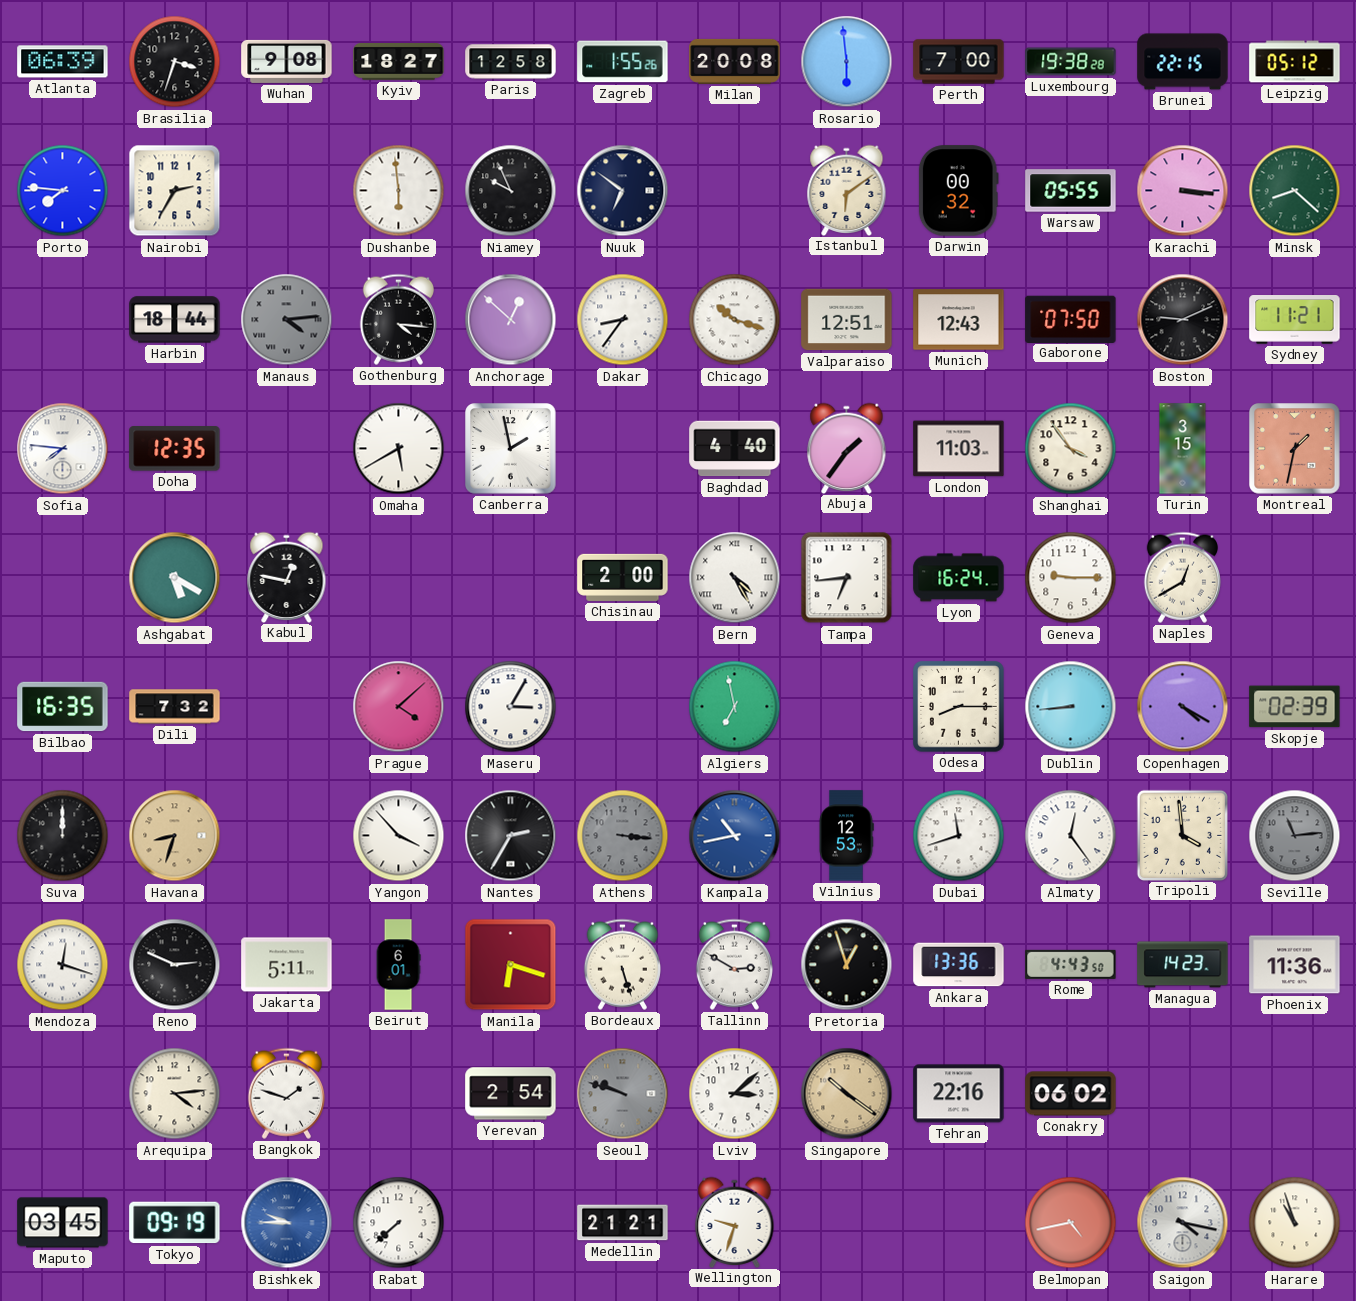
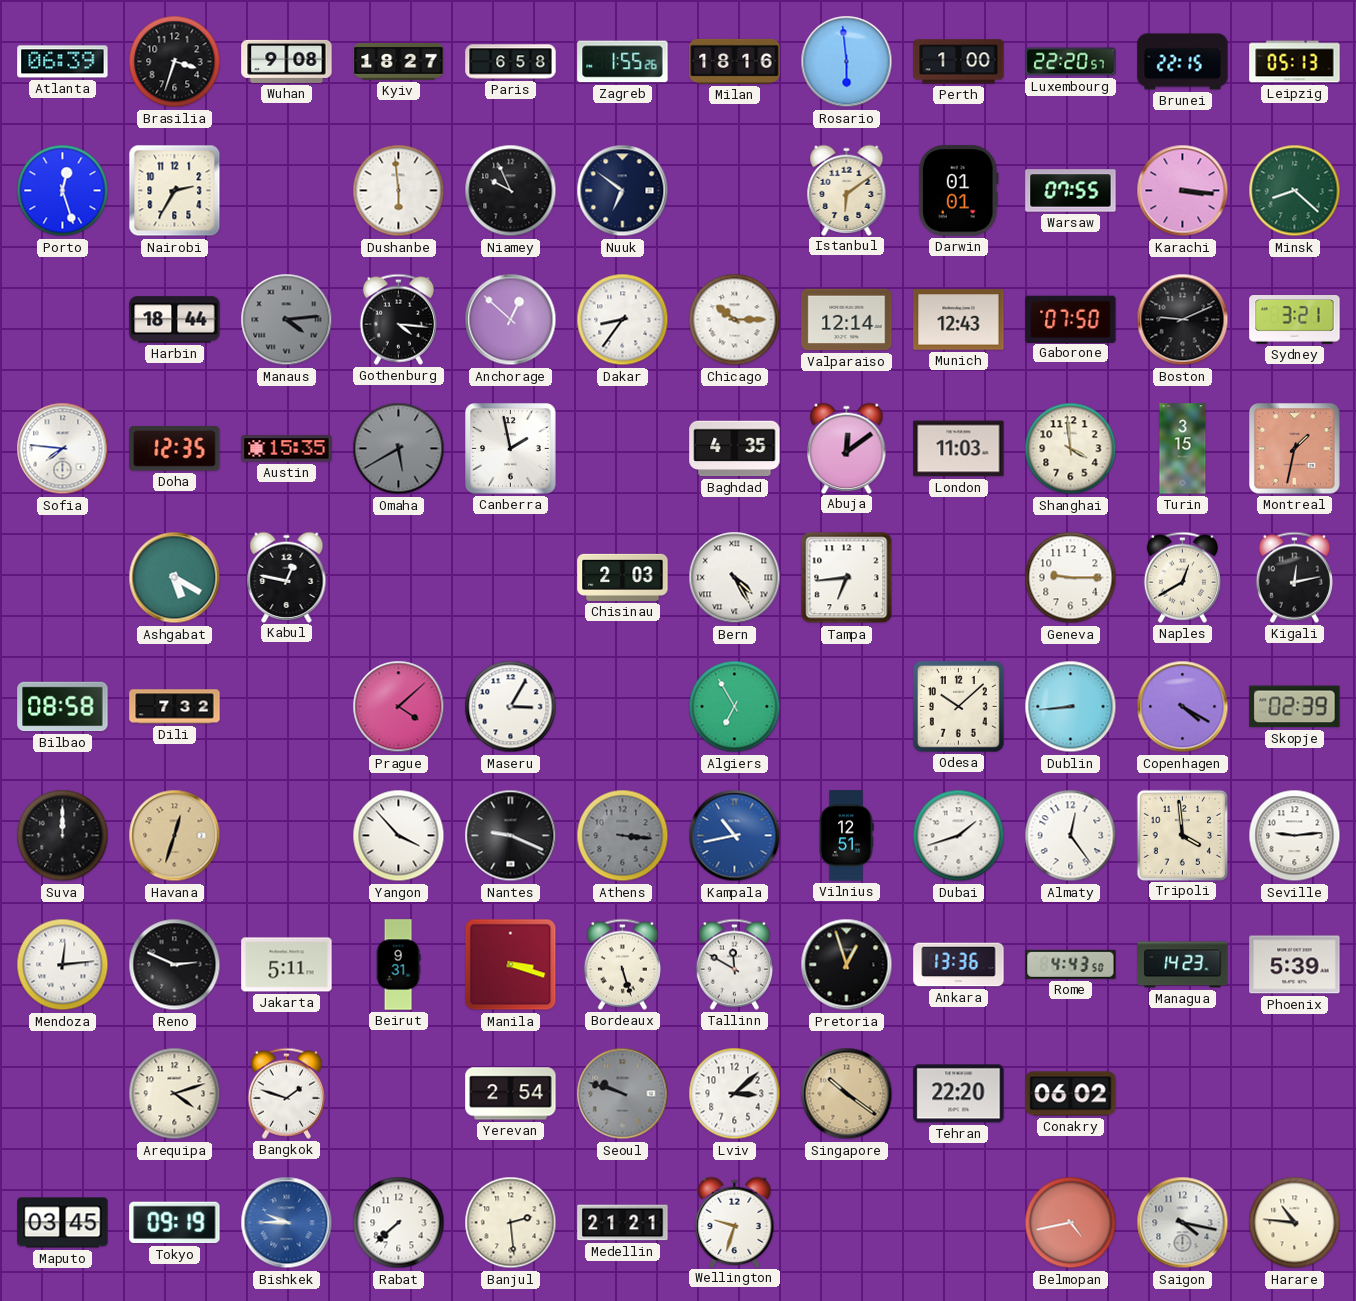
Paris: 12:58 -> 6:58 (511, 62)
Milan: 20:08 -> 18:16 (735, 61)
Perth: 7:00 -> 1:00 (959, 62)
Luxembourg: 19:38 -> 22:20 (1071, 62)
Leipzig: 05:12 -> 05:13 (1295, 62)
Porto: 7:46 -> 12:27 (63, 191)
Darwin: 00:32 -> 01:01 (958, 191)
Warsaw: 05:55 -> 07:55 (1071, 191)
Chicago: 10:18 -> 10:15 (735, 320)
Valparaiso: 12:51 -> 12:14 (847, 320)
Sydney: 11:21 -> 3:21 (1295, 320)
Austin: none -> 15:35 (287, 449)
Omaha dial: white -> grey (399, 449)
Baghdad: 4:40 -> 4:35 (735, 449)
Abuja: 1:36 -> 12:09 (847, 448)
Shanghai: 3:54 -> 3:59 (1071, 449)
Chisinau: 2:00 -> 2:03 (623, 577)
Lyon: 16:24 -> none (959, 578)
Kigali: none -> 12:13 (1294, 577)
Bilbao: 16:35 -> 08:58 (63, 707)
Algiers: 6:58 -> 6:55 (735, 707)
Odesa: 8:15 -> 10:08 (959, 707)
Havana: 8:33 -> 12:33 (175, 836)
Nantes: 2:35 -> 9:19 (511, 836)
Vilnius: 12:53 -> 12:51 (846, 836)
Dubai: 11:42 -> 1:42 (959, 836)
Seville: 11:14 -> 9:14 (1295, 836)
Seville dial: grey -> white (1295, 836)
Mendoza: 12:18 -> 12:14 (63, 965)
Beirut: 6:01 -> 9:31 (398, 965)
Manila: 6:18 -> 3:18 (511, 965)
Tallinn: 2:50 -> 11:50 (734, 964)
Phoenix: 11:36 -> 5:39 (1295, 965)
Arequipa: 4:14 -> 4:12 (175, 1094)
Tehran: 22:16 -> 22:20 (959, 1094)
Banjul: none -> 2:29 (511, 1223)
Harare: 10:57 -> 10:46 (1295, 1223)
